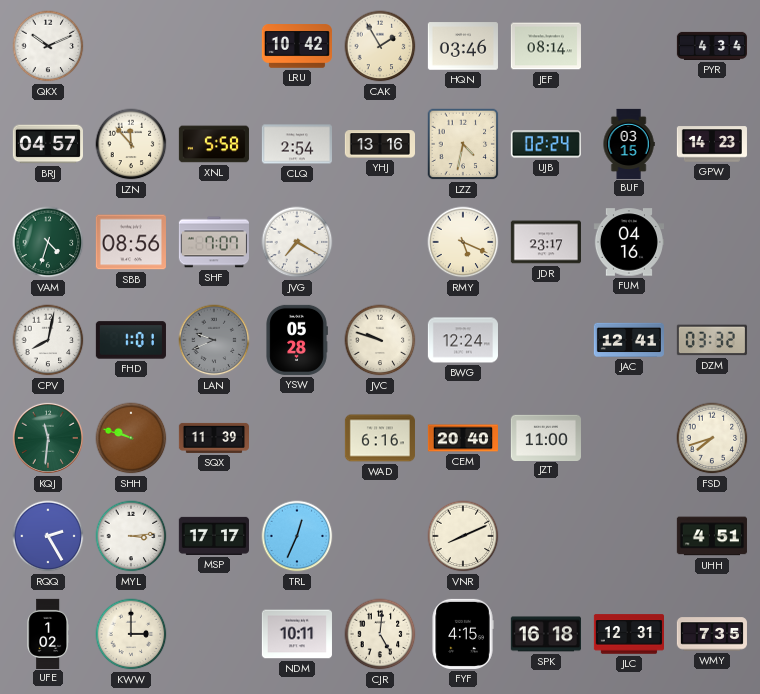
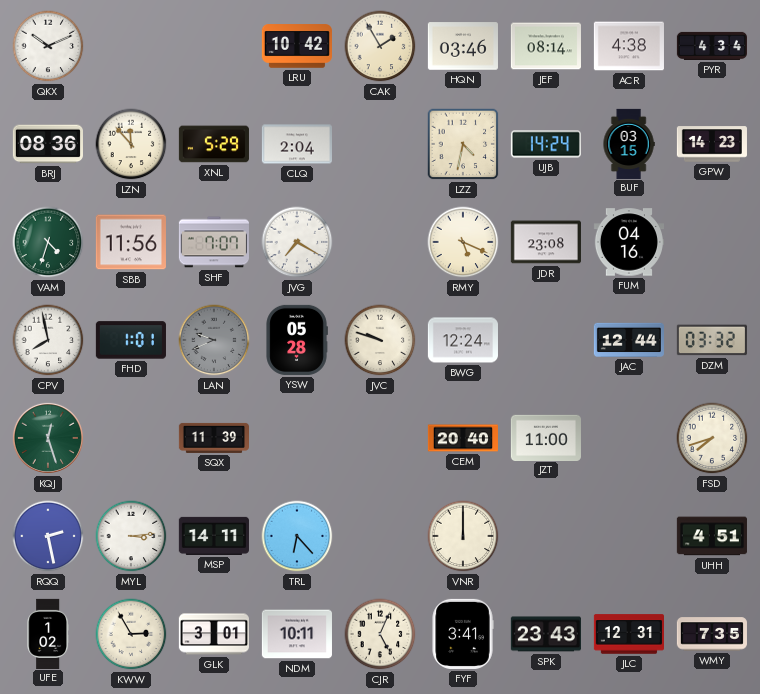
ACR: none -> 4:38 (629, 46)
BRJ: 04:57 -> 08:36 (48, 144)
XNL: 5:58 -> 5:29 (214, 144)
CLQ: 2:54 -> 2:04 (297, 144)
YHJ: 13:16 -> none (379, 144)
UJB: 02:24 -> 14:24 (546, 144)
SBB: 08:56 -> 11:56 (131, 242)
JDR: 23:17 -> 23:08 (546, 242)
CPV: 8:02 -> 7:58 (48, 340)
JAC: 12:41 -> 12:44 (629, 340)
KQJ: 11:31 -> 12:27 (48, 438)
SHH: 9:48 -> none (131, 438)
WAD: 6:16 -> none (380, 438)
RQQ: 2:25 -> 2:28 (48, 536)
MSP: 17:17 -> 14:11 (214, 536)
TRL: 12:34 -> 6:23 (297, 536)
VNR: 8:11 -> 12:00 (463, 536)
KWW: 3:00 -> 2:55 (131, 634)
GLK: none -> 3:01 (214, 634)
CJR: 5:01 -> 5:04 (380, 634)
FYF: 4:15 -> 3:41 (463, 634)
SPK: 16:18 -> 23:43 (546, 634)
